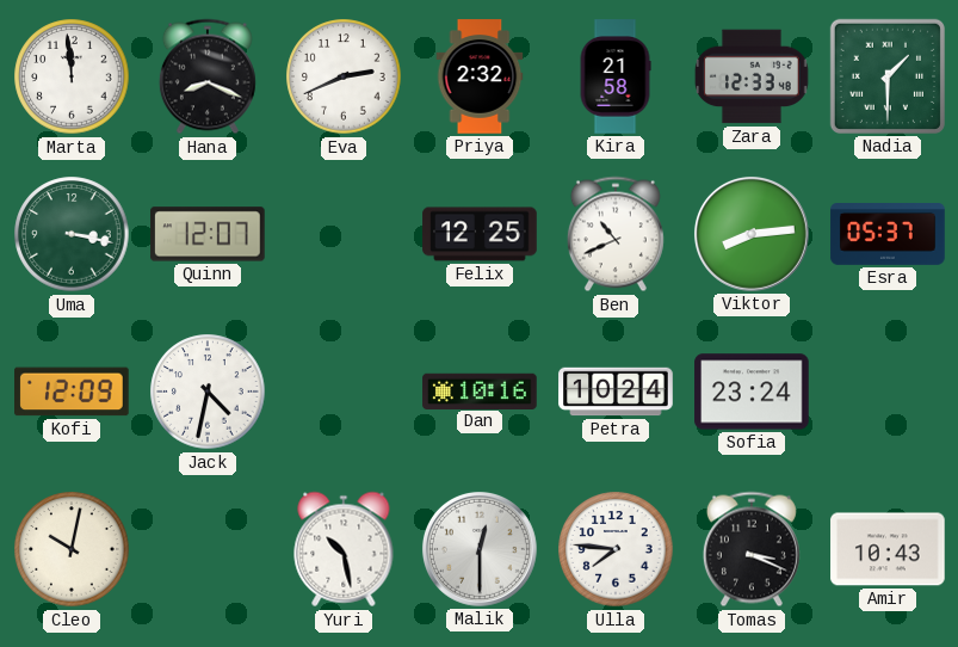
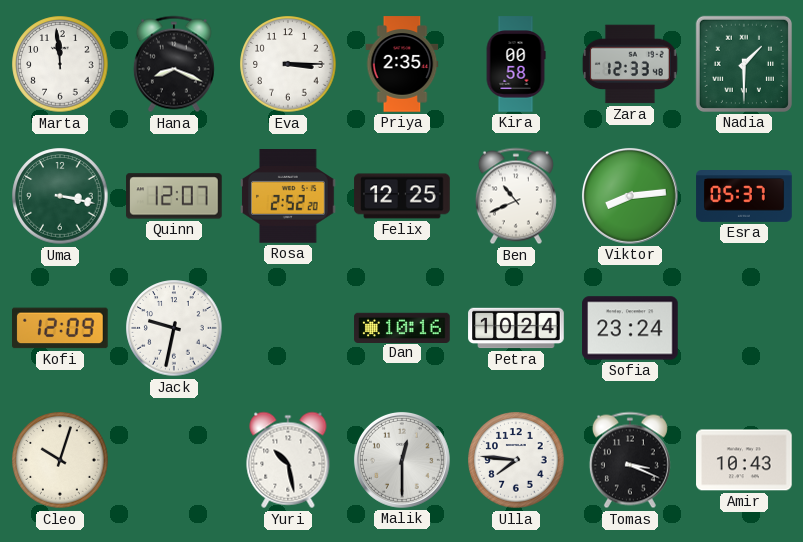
Eva: 2:41 -> 3:15 (288, 64)
Priya: 2:32 -> 2:35 (402, 64)
Kira: 21:58 -> 00:58 (516, 64)
Rosa: none -> 2:52 (288, 197)
Jack: 4:32 -> 9:32 (174, 328)
Cleo: 10:02 -> 10:03 (60, 460)
